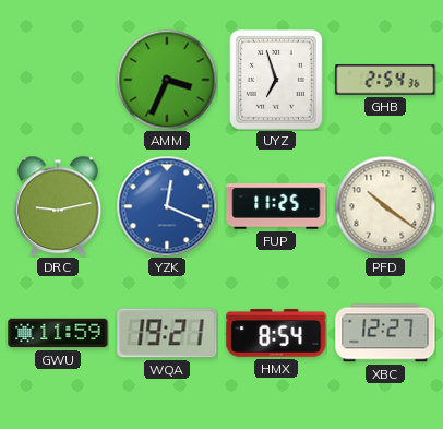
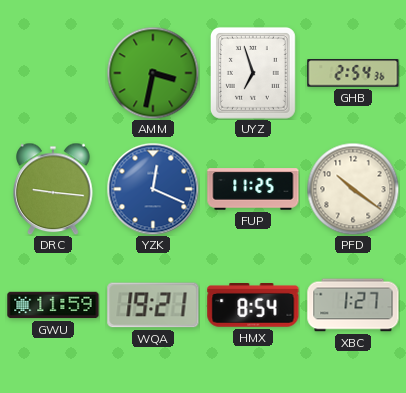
AMM: 3:34 -> 3:32 (153, 73)
DRC: 9:13 -> 9:16 (53, 189)
XBC: 12:27 -> 1:27 (353, 305)
